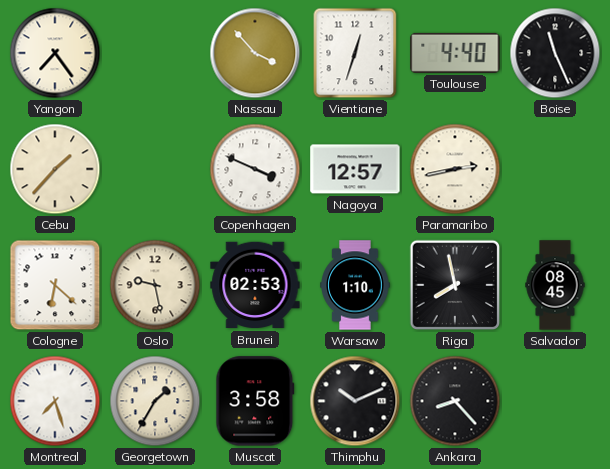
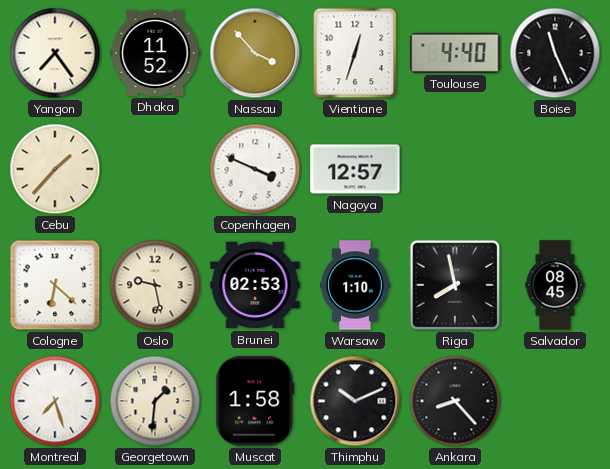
Dhaka: none -> 11:52 (155, 53)
Paramaribo: 2:43 -> none (455, 169)
Georgetown: 1:35 -> 1:31 (155, 401)
Muscat: 3:58 -> 1:58 (255, 401)
